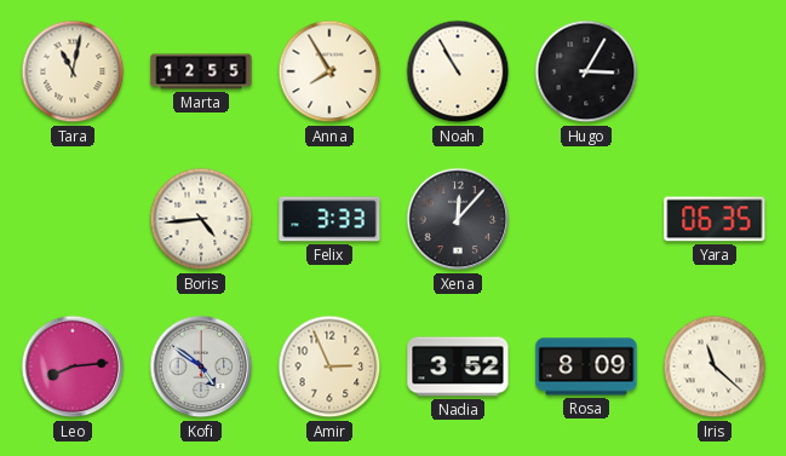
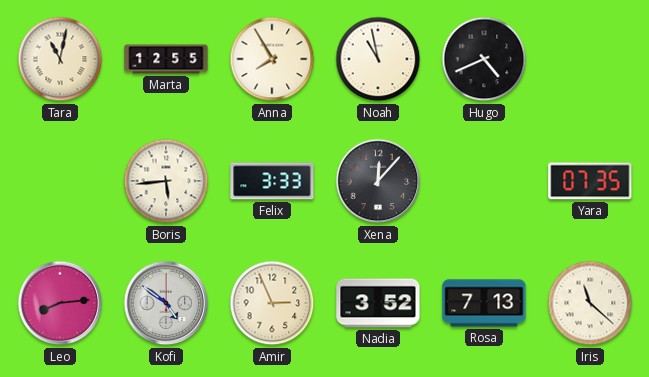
Noah: 10:55 -> 10:58 (378, 59)
Hugo: 3:05 -> 4:41 (484, 59)
Boris: 4:44 -> 5:44 (166, 181)
Yara: 06:35 -> 07:35 (590, 181)
Rosa: 8:09 -> 7:13 (484, 303)
